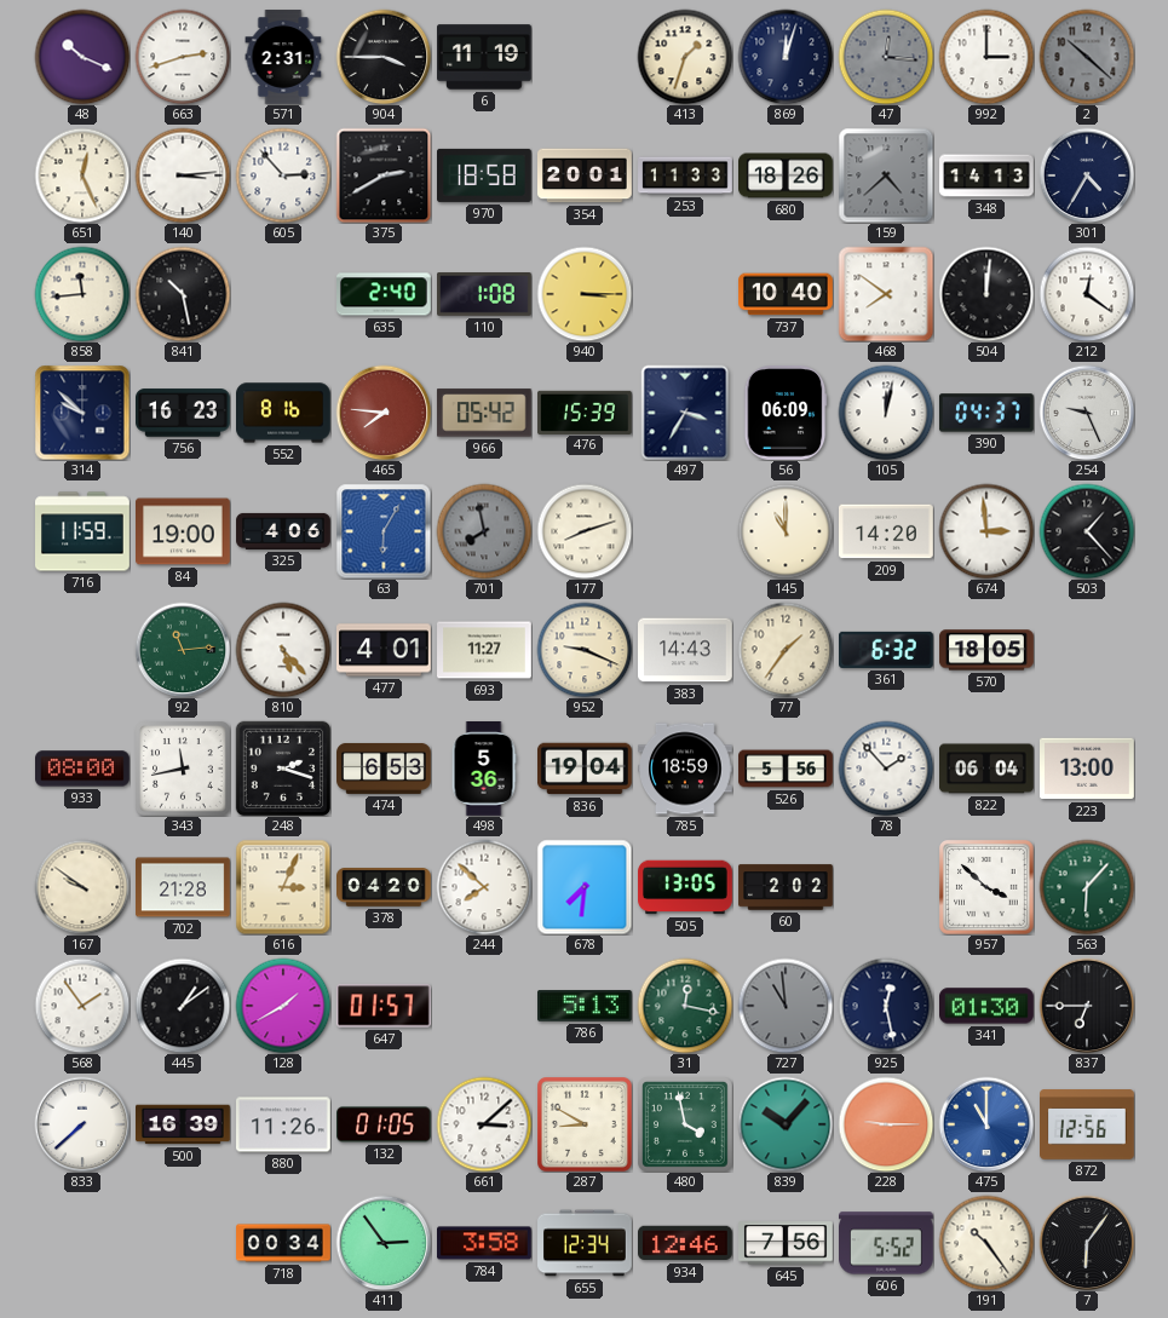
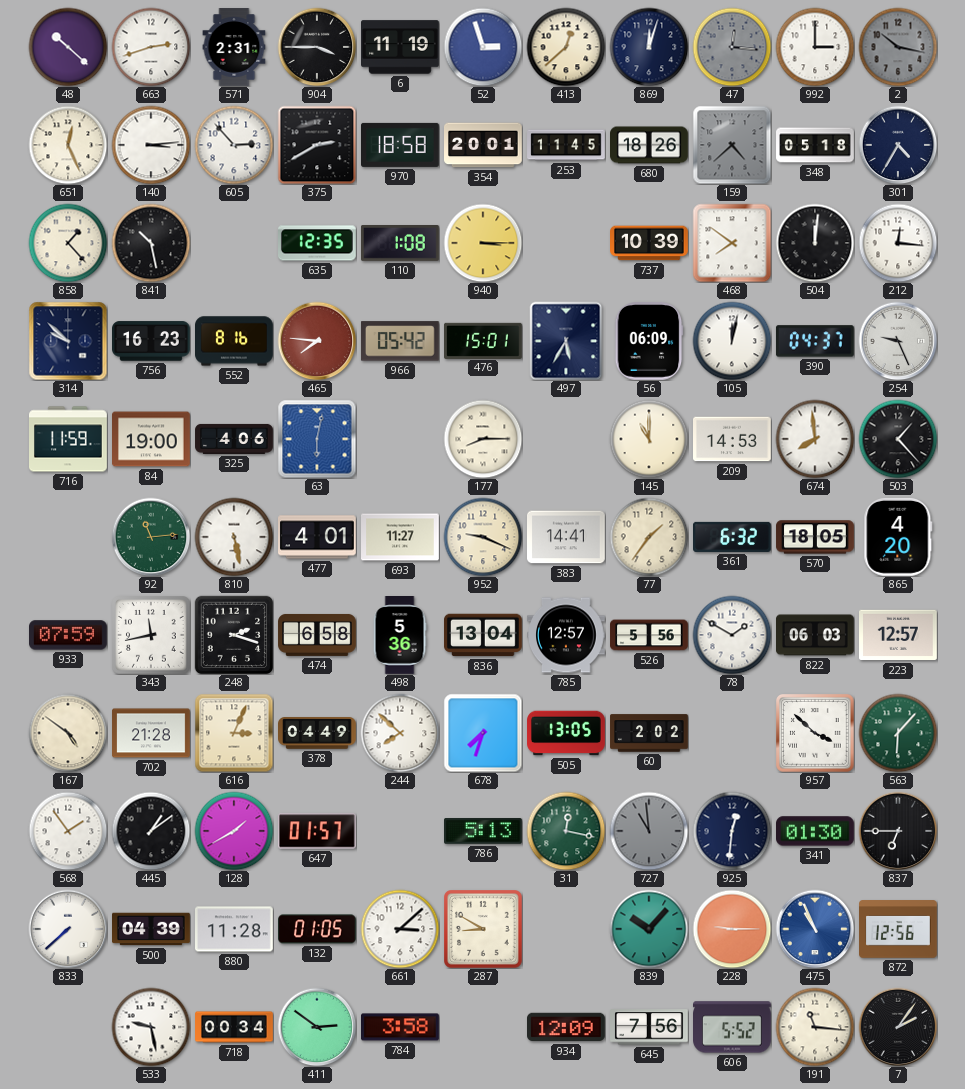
48: 10:19 -> 10:22 (68, 47)
52: none -> 2:57 (483, 47)
413: 1:33 -> 12:38 (566, 47)
2: 10:22 -> 10:17 (898, 47)
253: 11:33 -> 11:45 (566, 145)
348: 14:13 -> 05:18 (815, 145)
858: 11:44 -> 1:23 (68, 243)
635: 2:40 -> 12:35 (318, 243)
737: 10:40 -> 10:39 (649, 243)
212: 12:21 -> 12:16 (898, 243)
476: 15:39 -> 15:01 (484, 340)
497: 3:35 -> 5:35 (566, 341)
63: 6:05 -> 6:02 (317, 439)
701: 7:58 -> none (484, 531)
177: 8:12 -> 8:15 (483, 439)
209: 14:20 -> 14:53 (733, 439)
674: 2:59 -> 7:59 (815, 439)
810: 5:23 -> 5:28 (234, 537)
383: 14:43 -> 14:41 (567, 537)
865: none -> 4:20 (898, 537)
933: 08:00 -> 07:59 (69, 635)
474: 6:53 -> 6:58 (317, 635)
836: 19:04 -> 13:04 (484, 635)
785: 18:59 -> 12:57 (567, 635)
78: 1:53 -> 1:50 (732, 635)
822: 06:04 -> 06:03 (816, 635)
223: 13:00 -> 12:57 (899, 635)
167: 9:51 -> 4:51 (68, 733)
378: 04:20 -> 04:49 (318, 733)
678: 7:31 -> 7:33 (483, 733)
925: 12:28 -> 12:31 (732, 831)
500: 16:39 -> 04:39 (151, 929)
880: 11:26 -> 11:28 (235, 929)
480: 3:58 -> none (686, 1126)
475: 11:00 -> 10:56 (815, 929)
533: none -> 9:28 (151, 1027)
411: 2:54 -> 2:51 (317, 1027)
655: 12:34 -> none (585, 1243)
934: 12:46 -> 12:09 (567, 1027)
191: 10:24 -> 11:16 (815, 1027)
7: 6:06 -> 2:06 (898, 1027)
